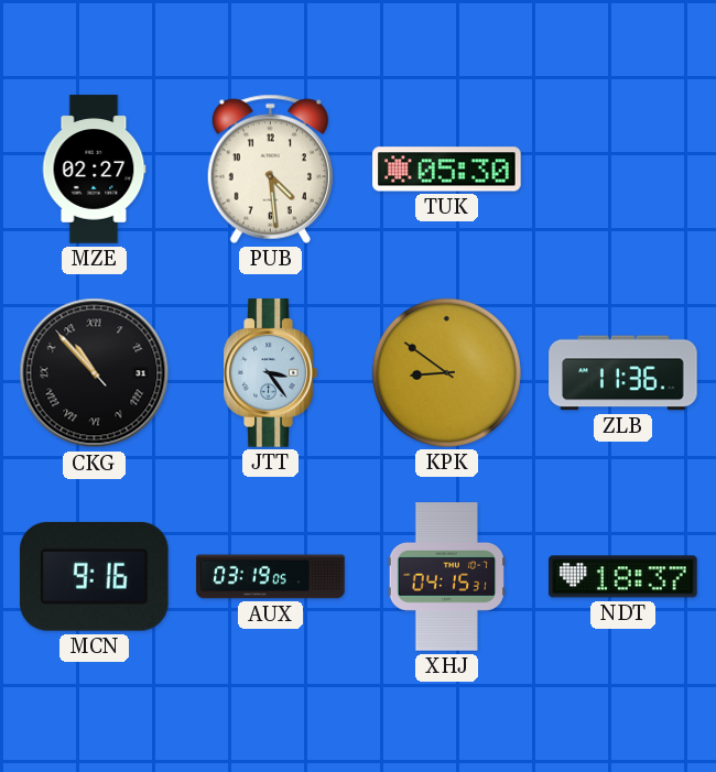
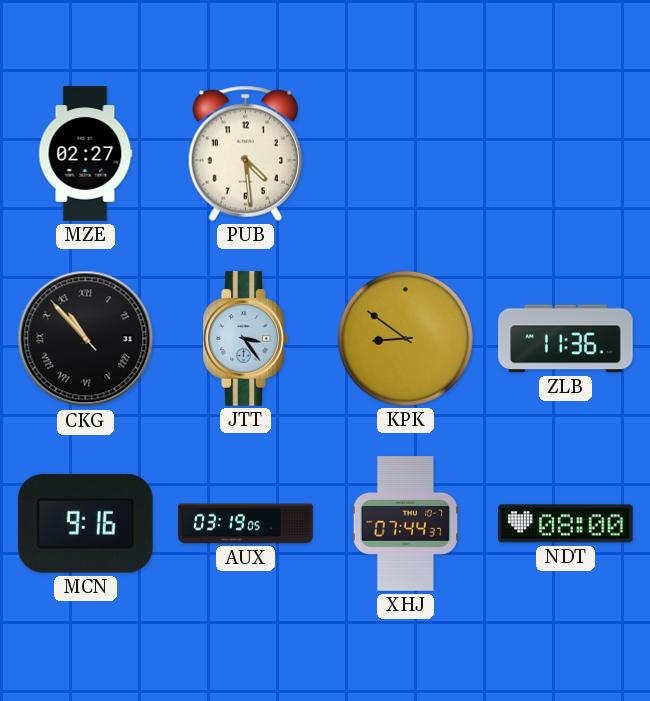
TUK: 05:30 -> none (447, 170)
XHJ: 04:15 -> 07:44 (406, 524)
NDT: 18:37 -> 08:00 (566, 524)
